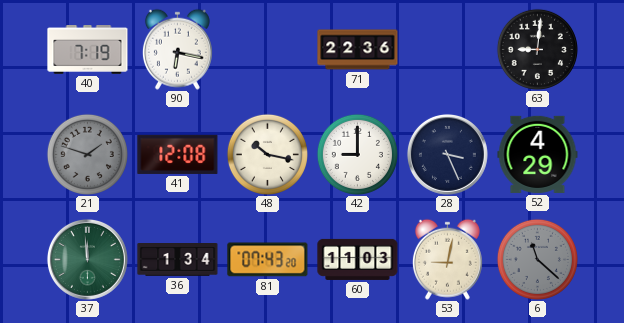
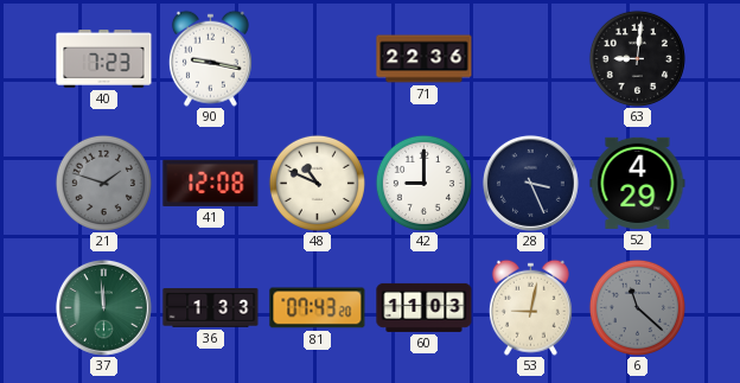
40: 7:19 -> 7:23 (104, 59)
90: 6:17 -> 9:17 (210, 58)
48: 10:17 -> 10:49 (317, 183)
36: 1:34 -> 1:33 (211, 308)
